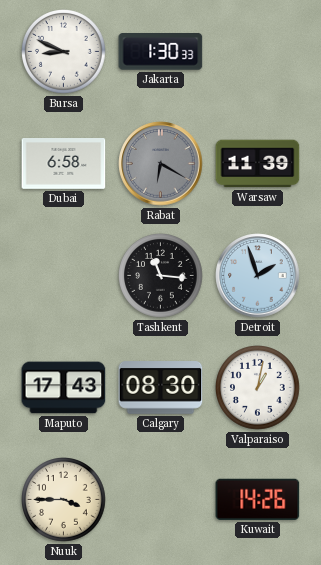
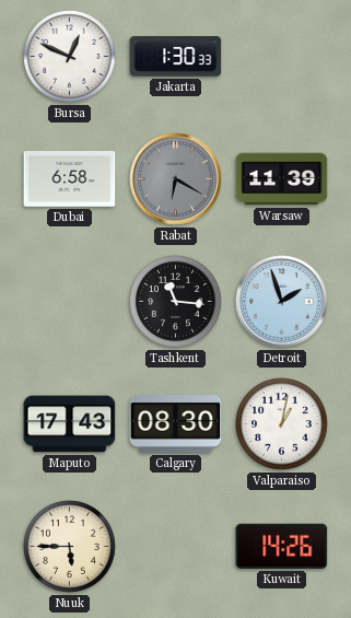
Bursa: 8:49 -> 12:49 (70, 57)
Nuuk: 3:45 -> 5:45 (70, 547)
